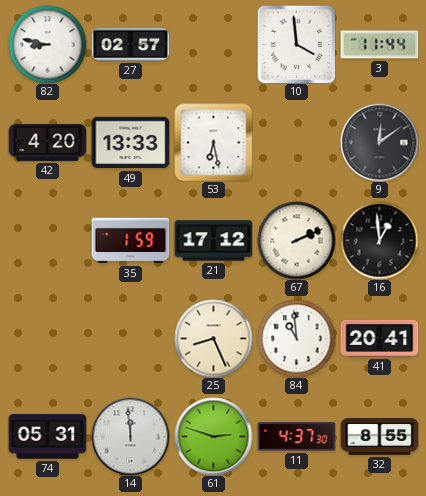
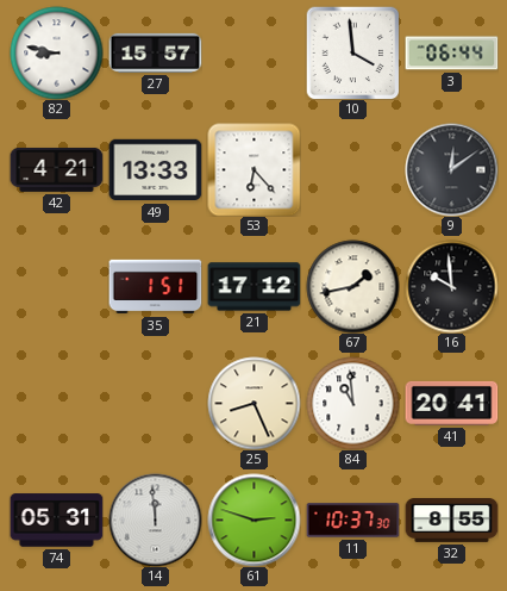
27: 02:57 -> 15:57 (155, 52)
3: 11:44 -> 06:44 (451, 54)
42: 4:20 -> 4:21 (56, 169)
53: 6:28 -> 6:23 (253, 169)
35: 1:59 -> 1:51 (155, 287)
67: 2:11 -> 1:43 (352, 286)
16: 12:59 -> 9:59 (451, 286)
11: 4:37 -> 10:37 (352, 521)
